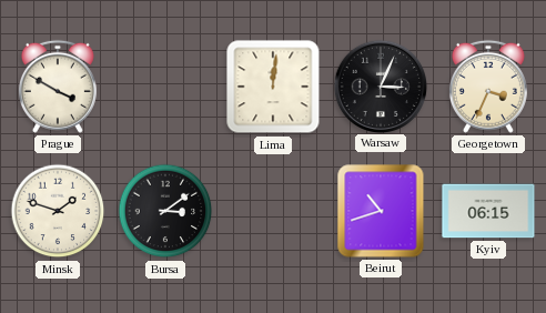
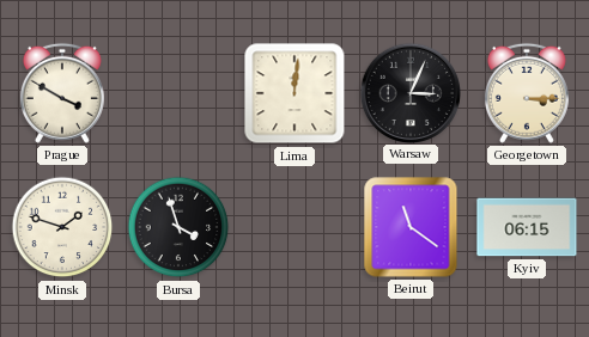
Georgetown: 3:34 -> 3:15 (527, 93)
Bursa: 3:09 -> 3:57 (178, 227)
Beirut: 10:42 -> 11:21 (411, 227)
